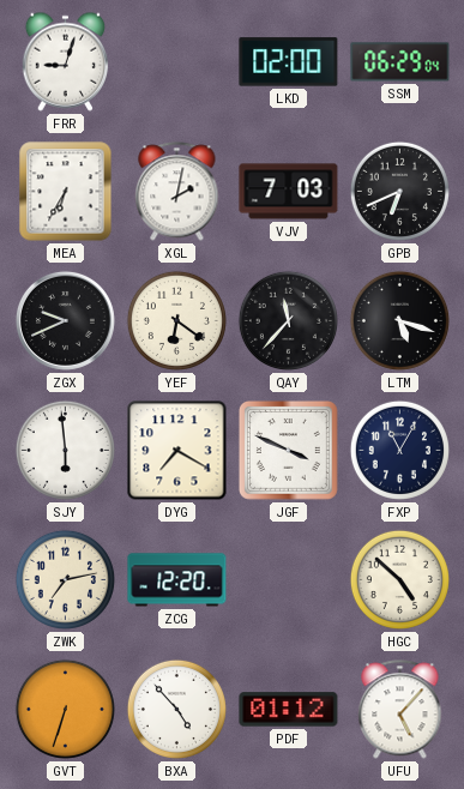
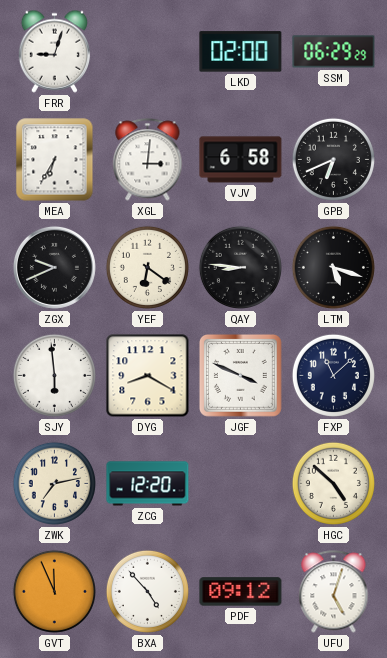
SSM: 06:29:04 -> 06:29:29 (334, 52)
XGL: 2:02 -> 3:01 (148, 160)
VJV: 7:03 -> 6:58 (241, 160)
QAY: 11:37 -> 8:46 (240, 267)
DYG: 7:20 -> 8:20 (148, 376)
FXP: 11:05 -> 11:08 (333, 375)
GVT: 6:33 -> 11:56 (54, 591)
PDF: 01:12 -> 09:12 (241, 592)
UFU: 5:07 -> 5:03 (334, 592)
